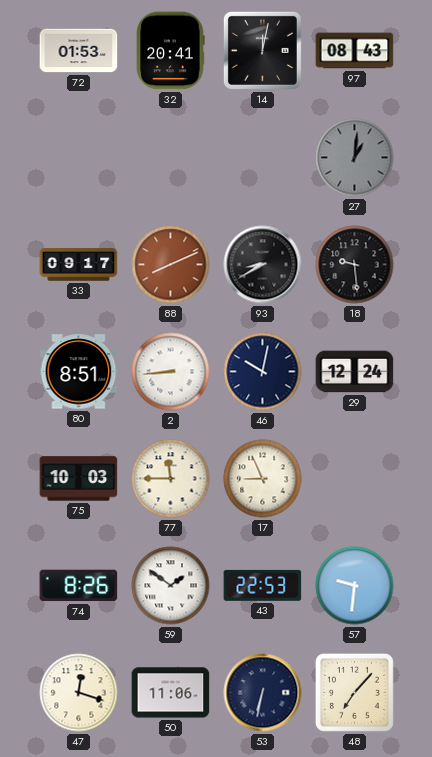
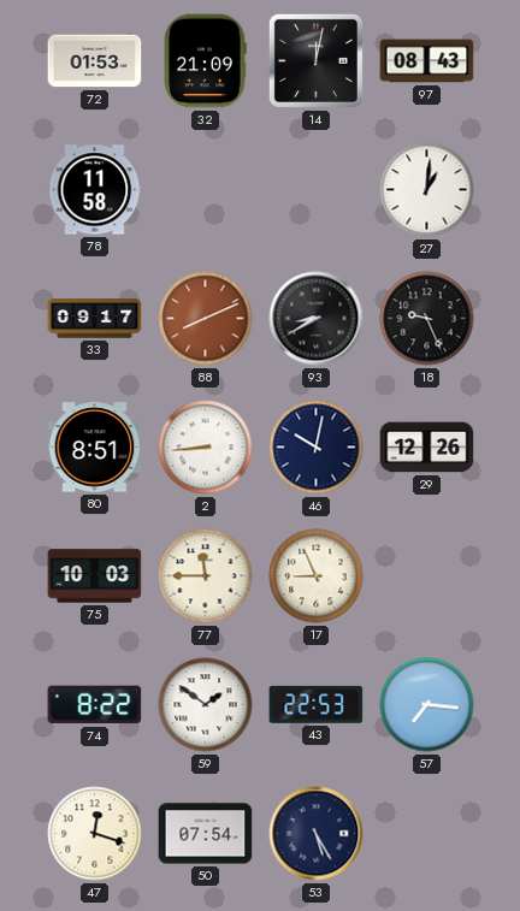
32: 20:41 -> 21:09 (205, 61)
78: none -> 11:58 (95, 190)
27 dial: grey -> white (427, 190)
18: 9:29 -> 9:26 (427, 319)
29: 12:24 -> 12:26 (427, 448)
74: 8:26 -> 8:22 (95, 705)
57: 9:31 -> 7:16 (427, 705)
50: 11:06 -> 07:54 (206, 834)
53: 6:32 -> 5:25 (317, 834)
48: 7:07 -> none (354, 692)
